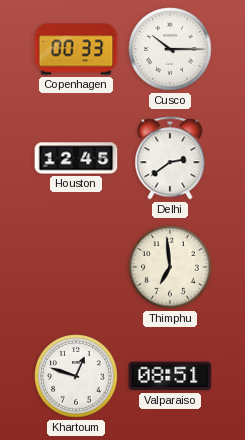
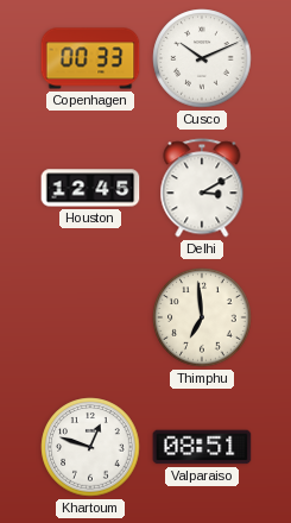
Cusco: 10:15 -> 10:11 (202, 58)
Delhi: 2:39 -> 3:10 (202, 188)
